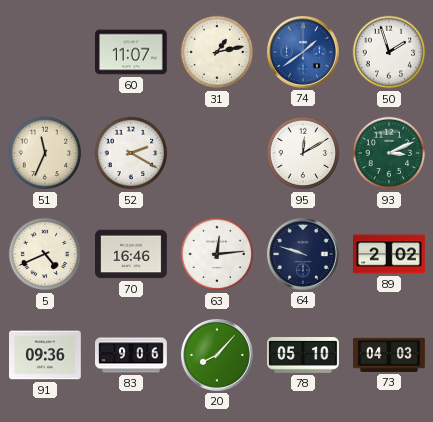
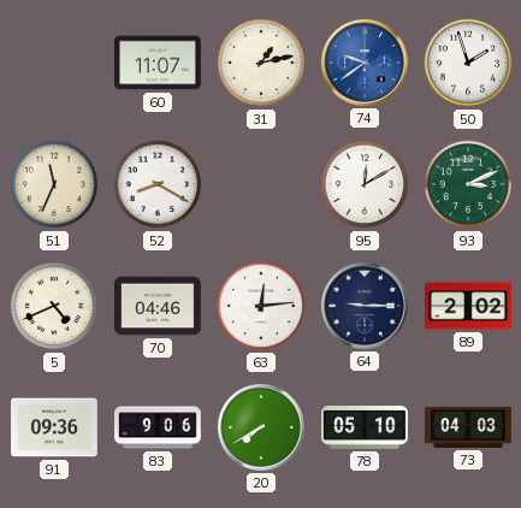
74: 1:39 -> 9:39 (365, 63)
52: 2:20 -> 8:20 (158, 184)
70: 16:46 -> 04:46 (158, 306)
64: 9:48 -> 9:15 (365, 306)
20: 8:07 -> 7:40 (261, 427)
